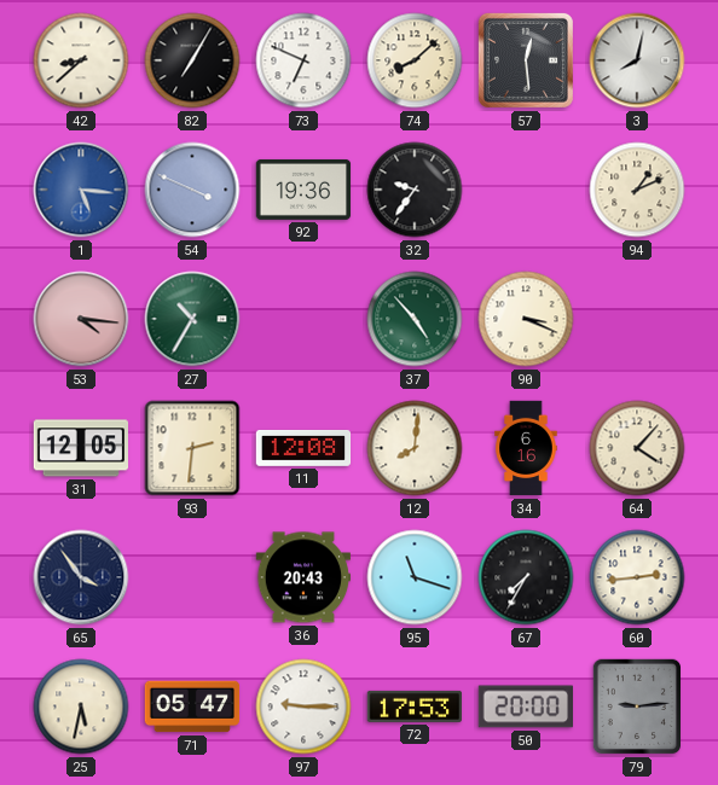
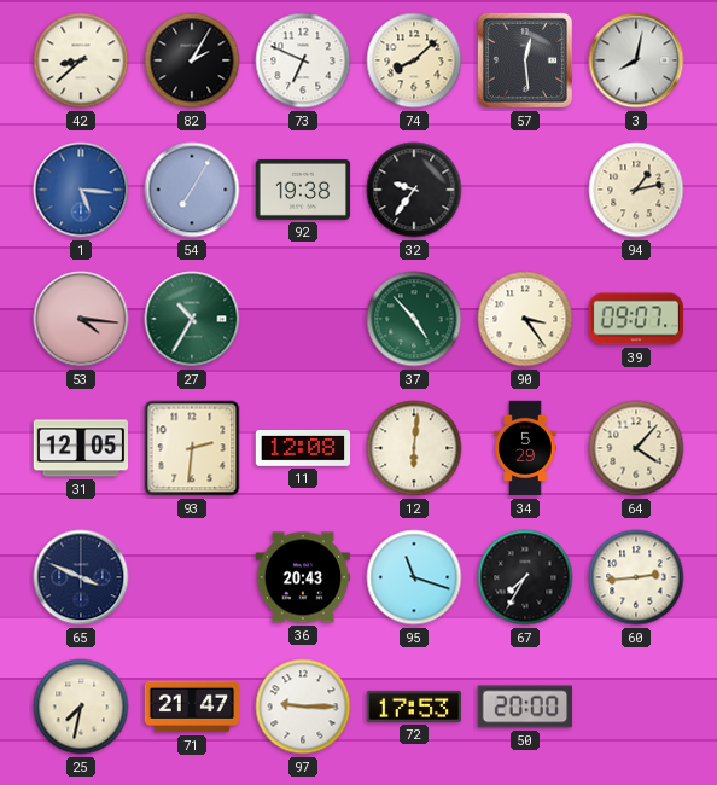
82: 7:05 -> 2:05 (192, 60)
54: 3:49 -> 7:05 (192, 190)
92: 19:36 -> 19:38 (303, 190)
94: 1:11 -> 1:13 (636, 190)
90: 3:19 -> 3:24 (525, 319)
39: none -> 09:07 (635, 319)
12: 8:01 -> 6:01 (414, 448)
34: 6:16 -> 5:29 (525, 448)
65: 3:54 -> 3:49 (81, 577)
25: 5:32 -> 7:32 (81, 706)
71: 05:47 -> 21:47 (192, 706)
79: 9:14 -> none (636, 706)
